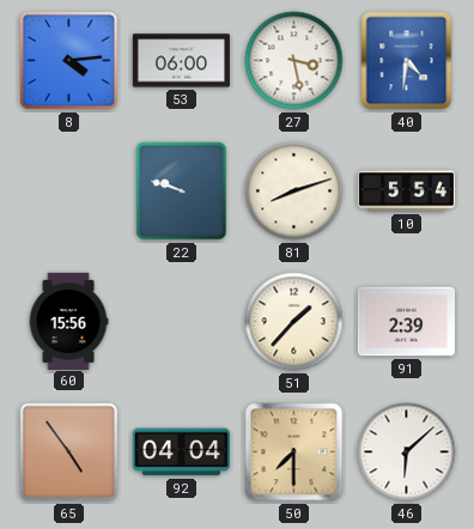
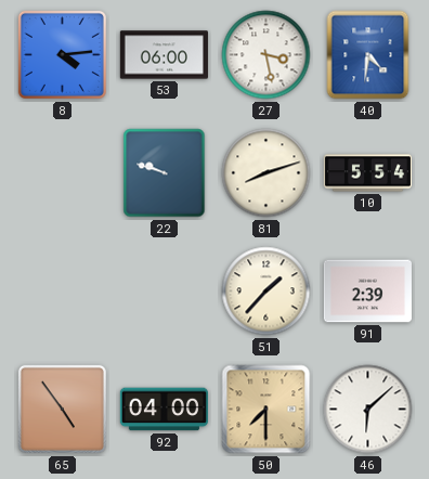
60: 15:56 -> none (68, 321)
92: 04:04 -> 04:00 (164, 410)
